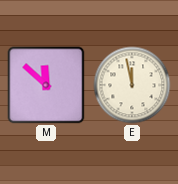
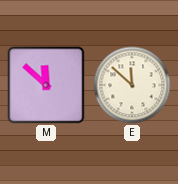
E: 11:58 -> 11:52 (132, 85)
